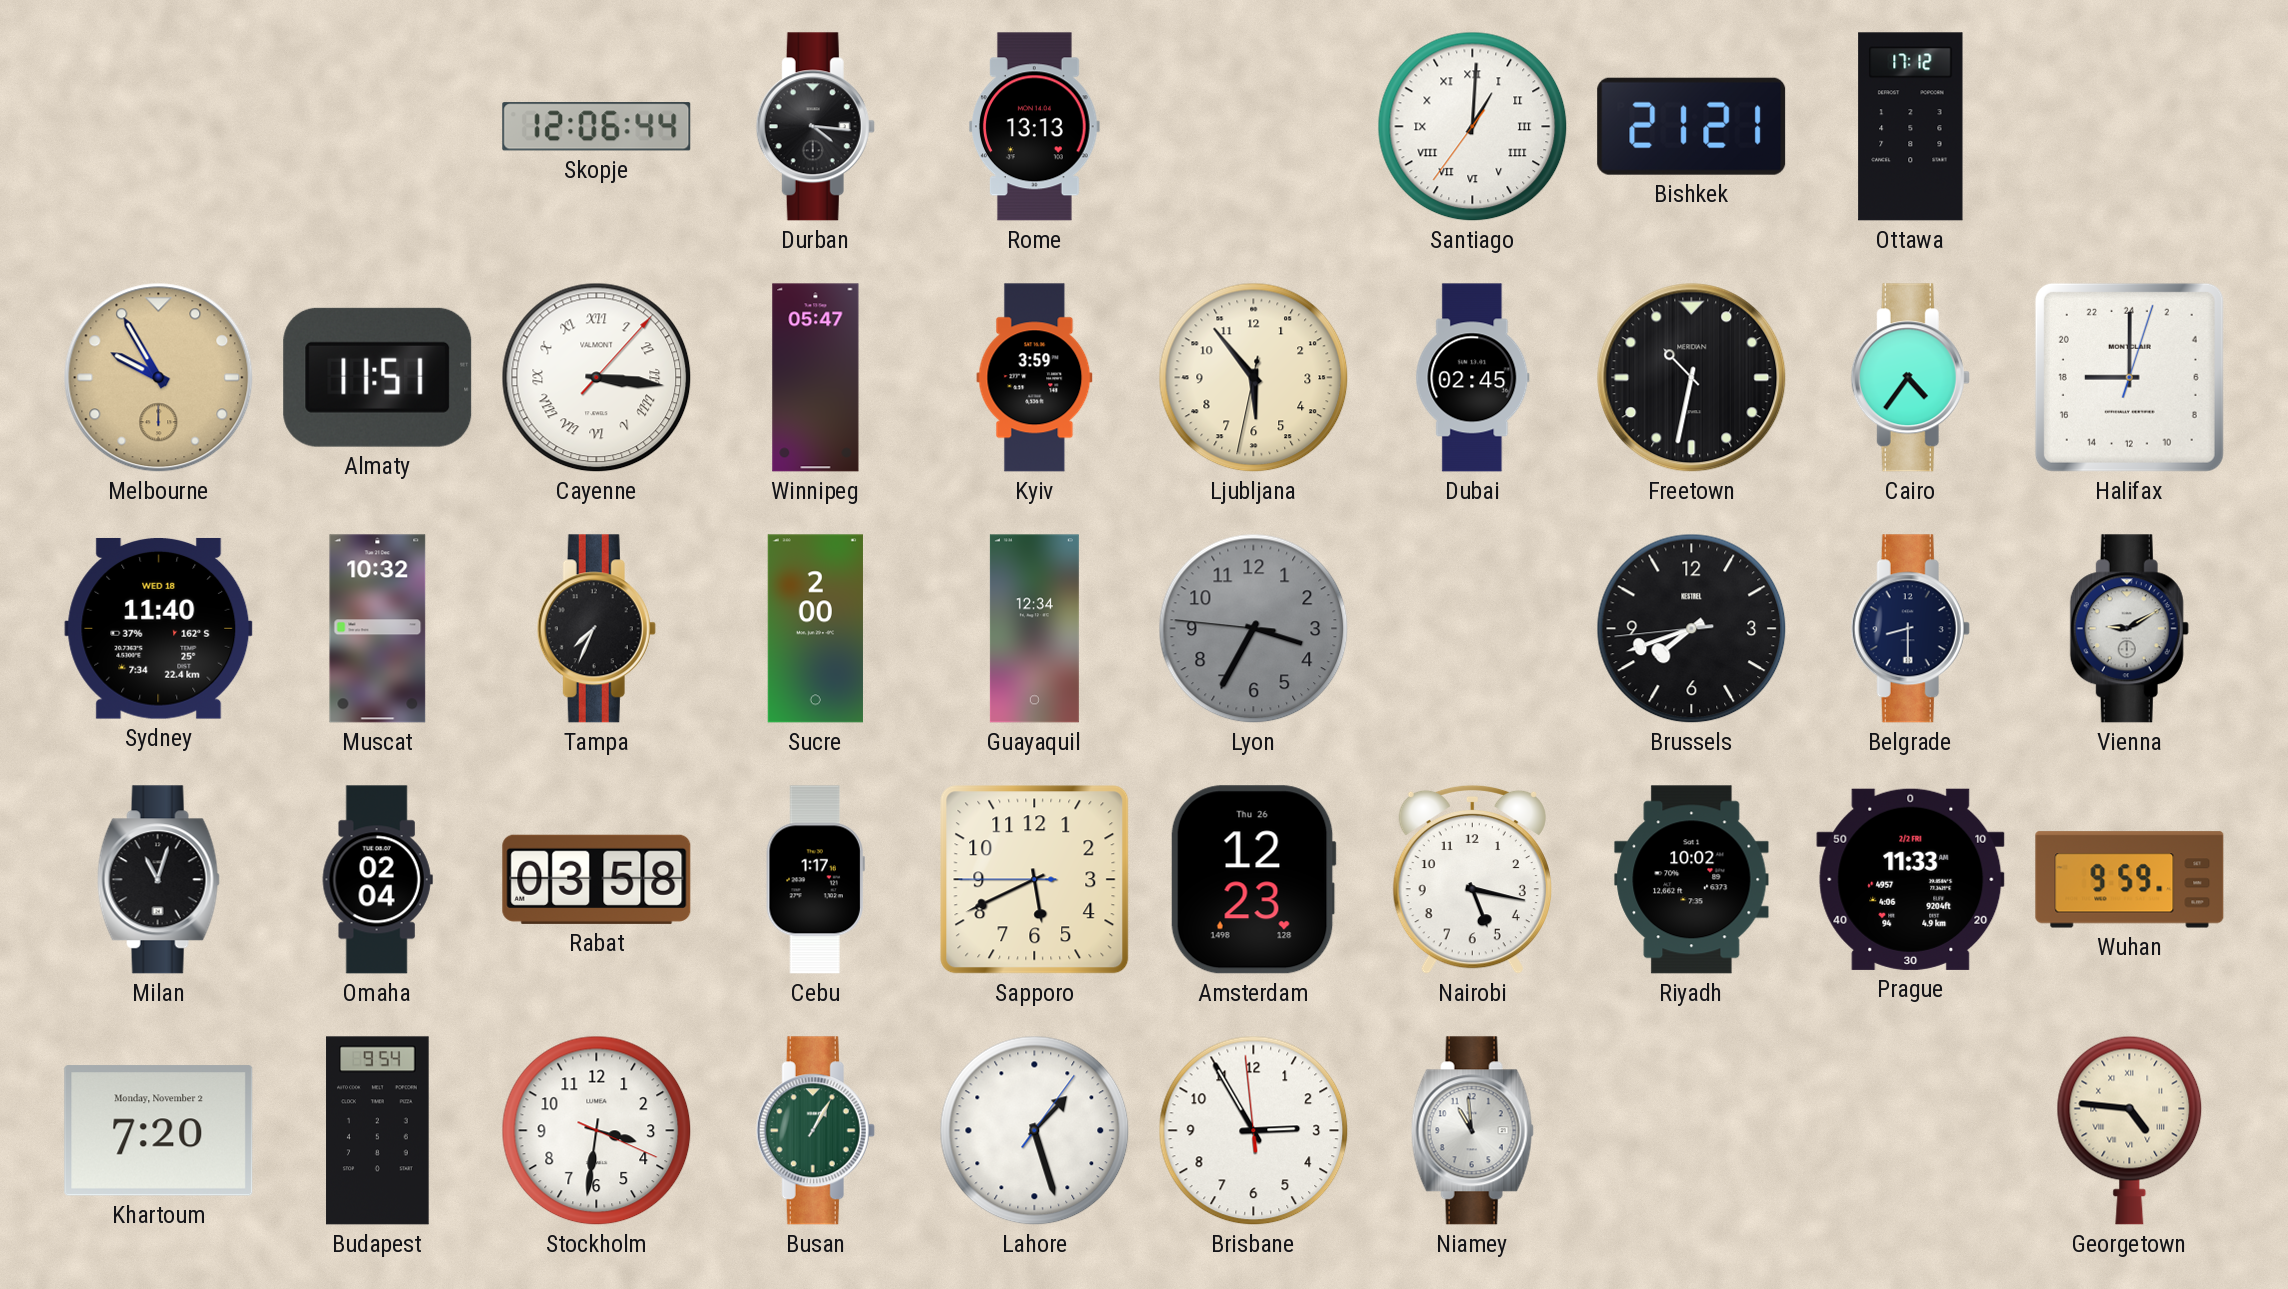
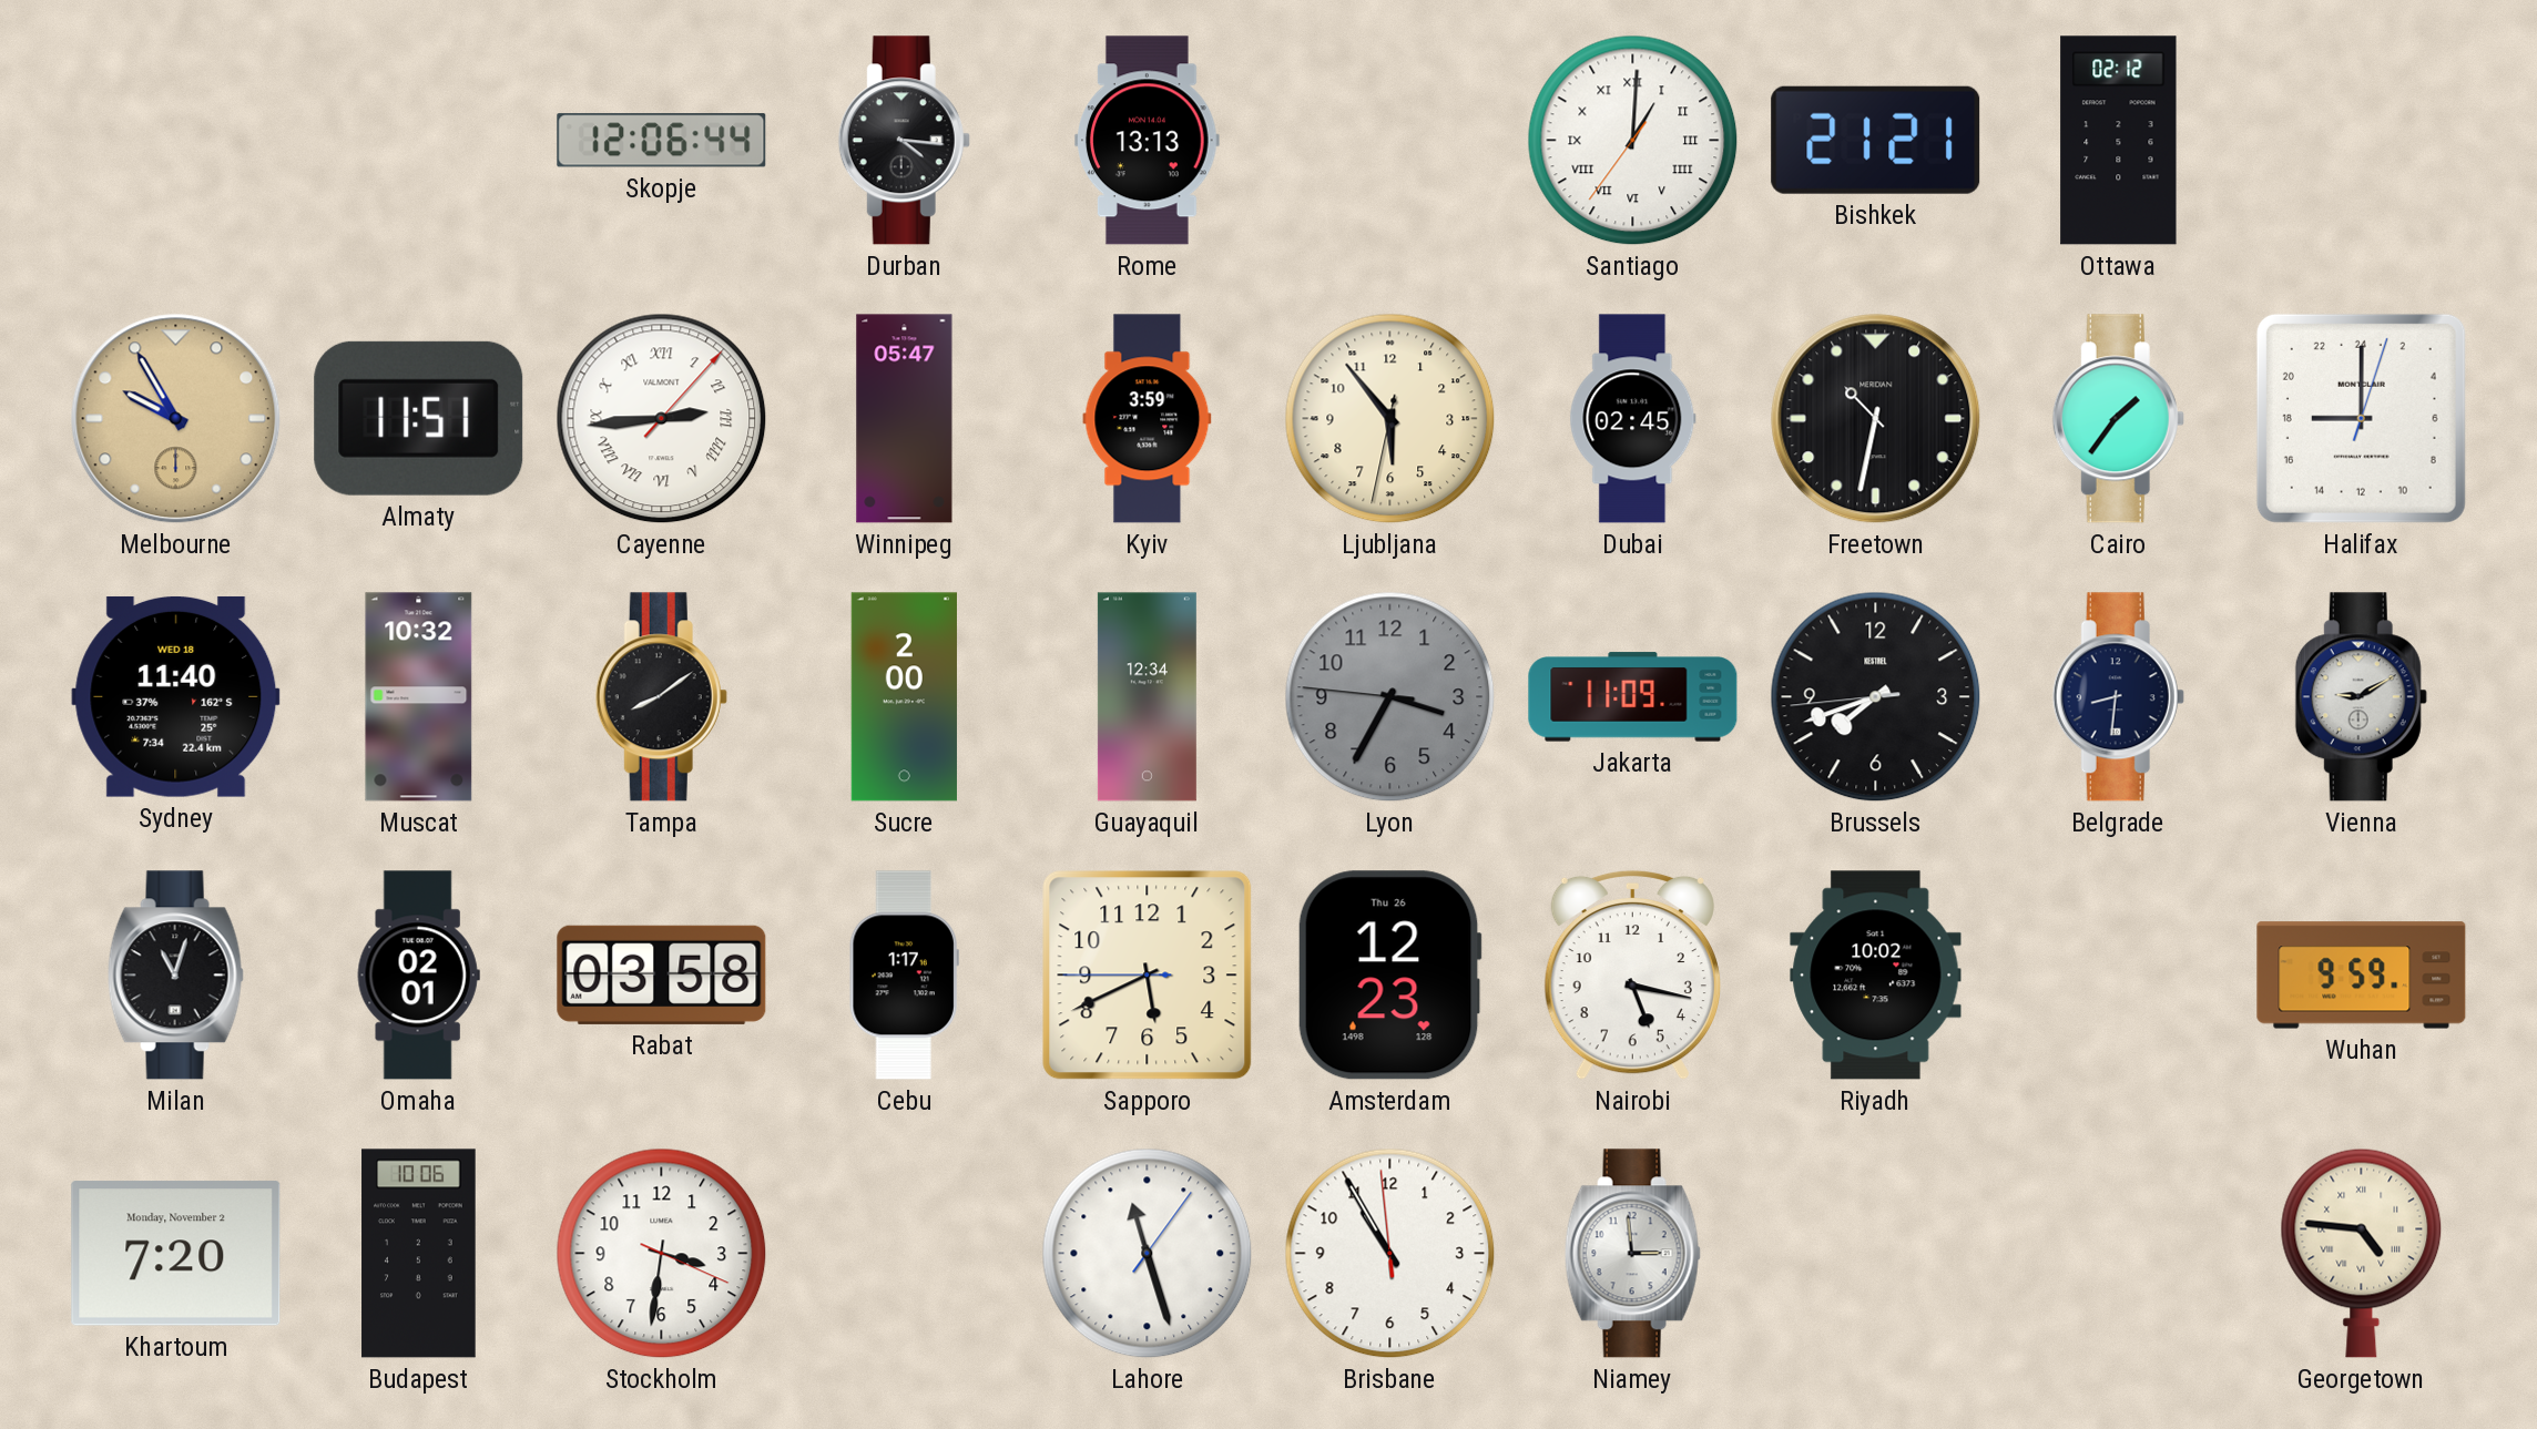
Ottawa: 17:12 -> 02:12 (2119, 141)
Cayenne: 3:16 -> 2:44 (662, 419)
Cairo: 4:36 -> 1:36 (2118, 419)
Tampa: 7:34 -> 8:09 (661, 697)
Jakarta: none -> 11:09 (1633, 697)
Belgrade: 8:30 -> 8:31 (2118, 697)
Omaha: 02:04 -> 02:01 (418, 976)
Prague: 11:33 -> none (1911, 879)
Budapest: 9:54 -> 10:06 (419, 1254)
Busan: 1:05 -> none (815, 1131)
Lahore: 1:27 -> 11:27 (1148, 1254)
Brisbane: 2:54 -> 10:54 (1390, 1254)
Niamey: 10:59 -> 2:59 (1632, 1254)
